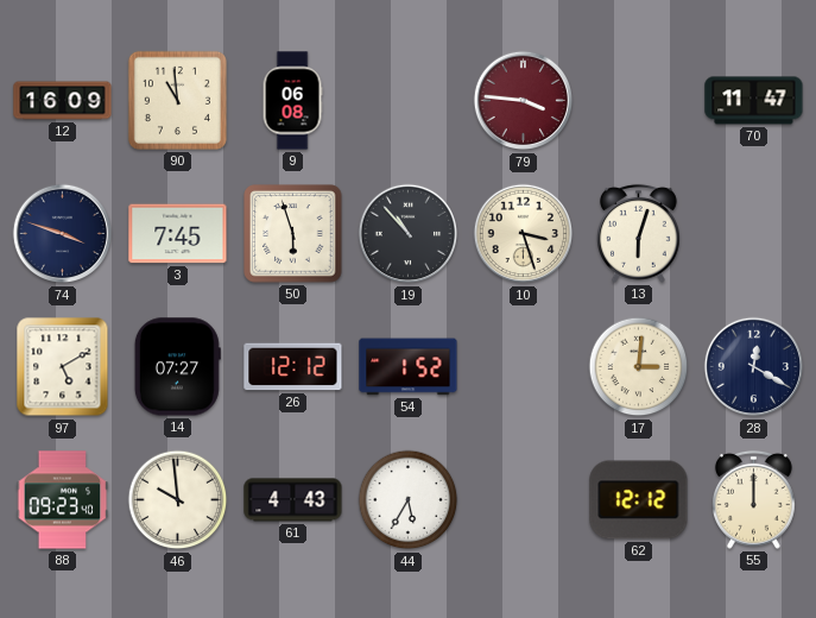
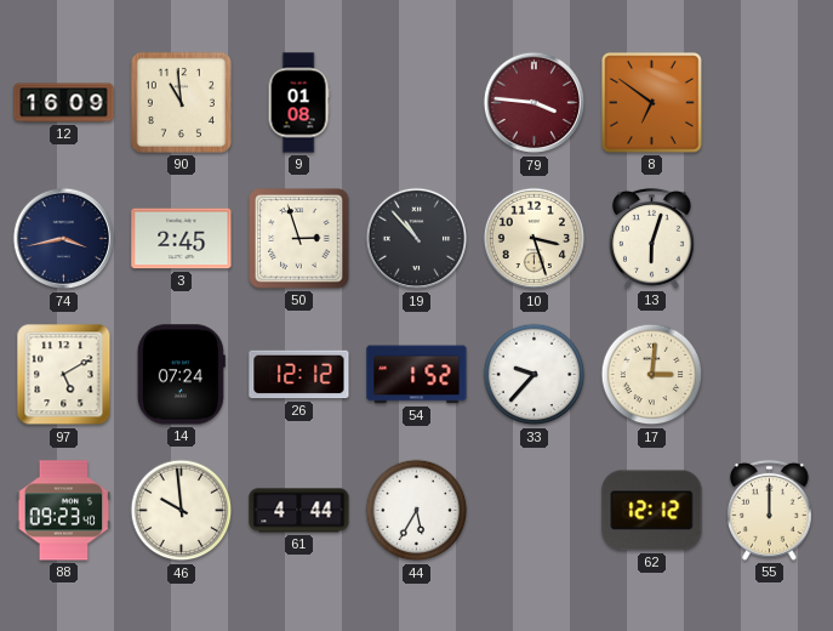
9: 06:08 -> 01:08 (298, 103)
8: none -> 6:51 (652, 103)
70: 11:47 -> none (754, 101)
74: 3:48 -> 3:43 (64, 239)
3: 7:45 -> 2:45 (182, 239)
50: 5:57 -> 2:57 (299, 239)
14: 07:27 -> 07:24 (181, 375)
33: none -> 9:37 (535, 375)
28: 12:20 -> none (754, 367)
61: 4:43 -> 4:44 (299, 511)
